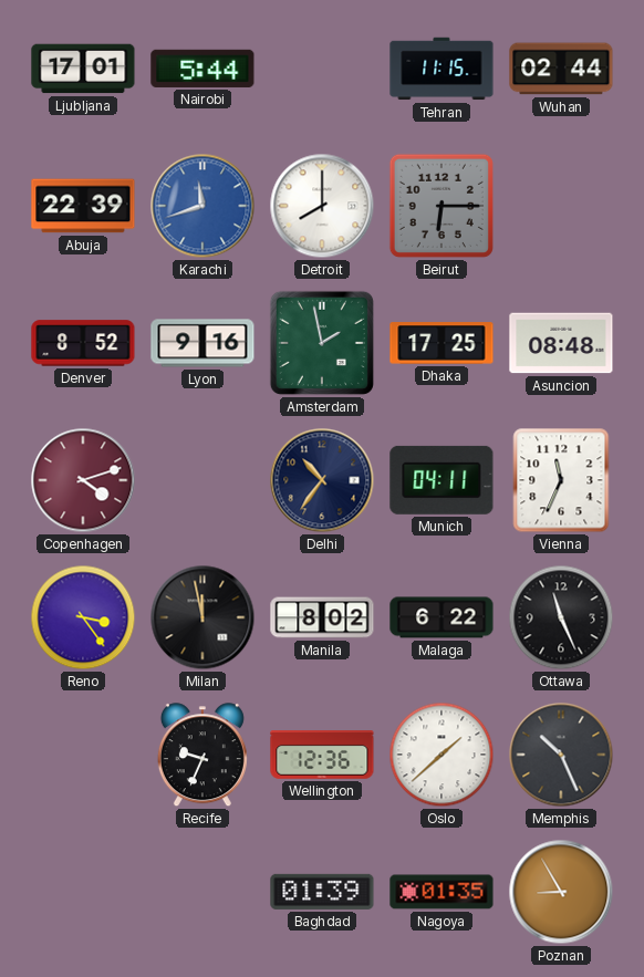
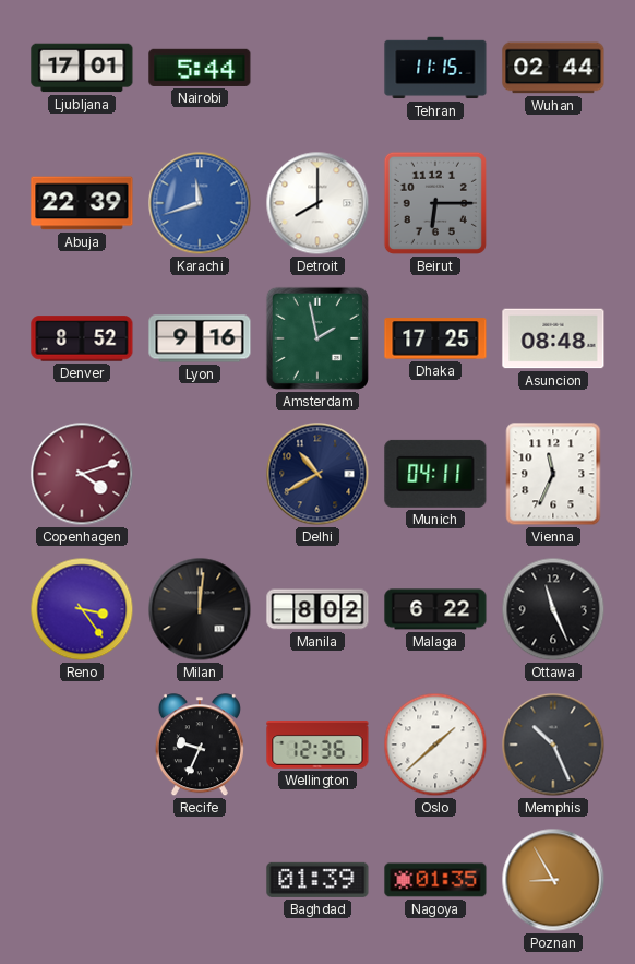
Delhi: 10:36 -> 10:40 (317, 474)
Milan: 11:58 -> 12:01 (200, 609)
